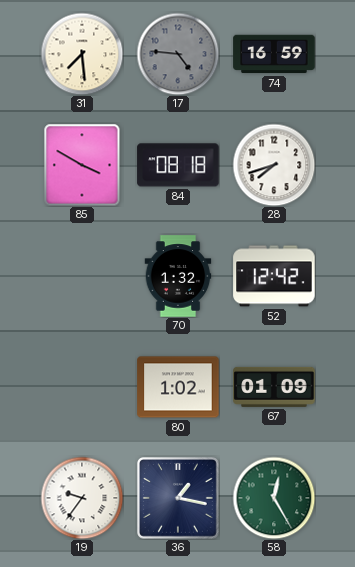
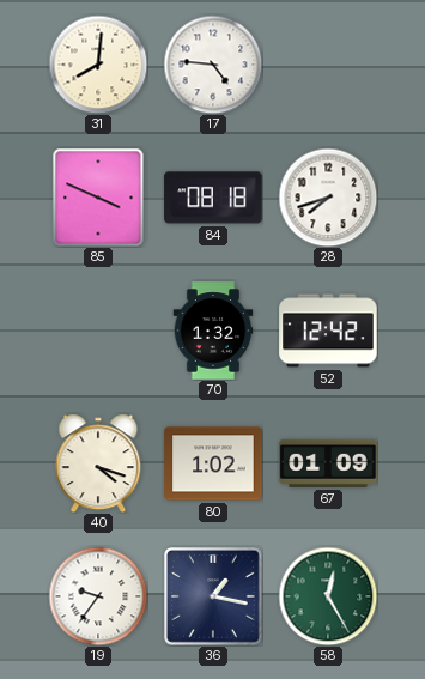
31: 7:29 -> 8:01 (98, 65)
17 dial: grey -> white (213, 65)
74: 16:59 -> none (274, 54)
85: 3:50 -> 3:49 (98, 198)
40: none -> 4:18 (98, 463)
